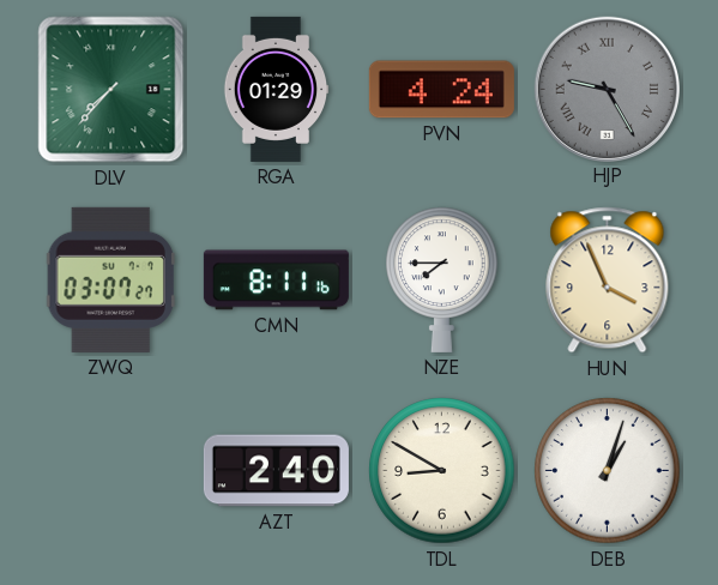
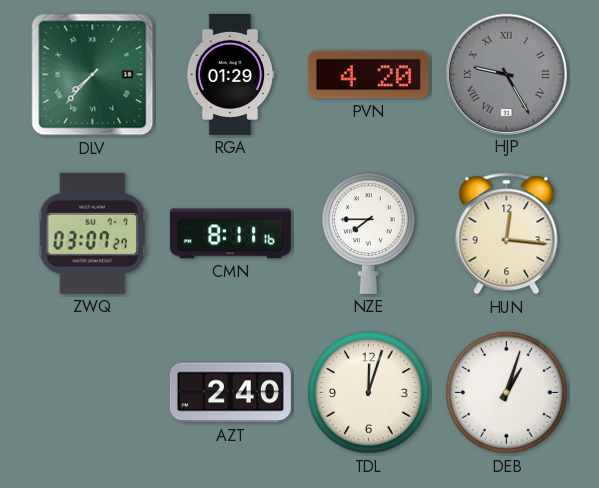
PVN: 4:24 -> 4:20 (368, 75)
HUN: 3:56 -> 12:16 (507, 234)
TDL: 8:50 -> 12:03 (369, 393)
